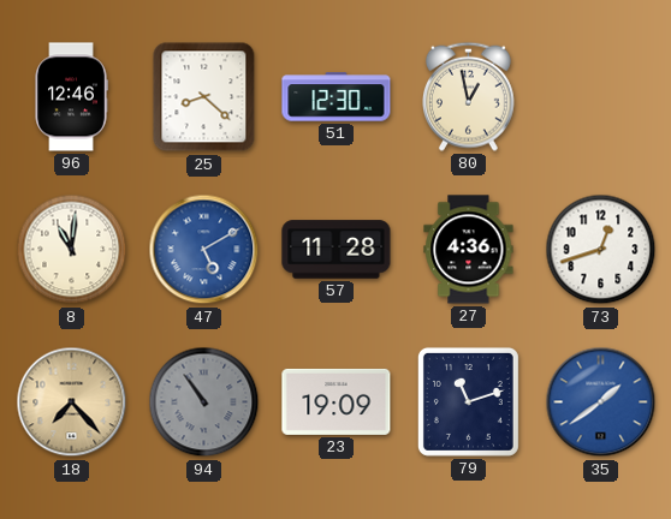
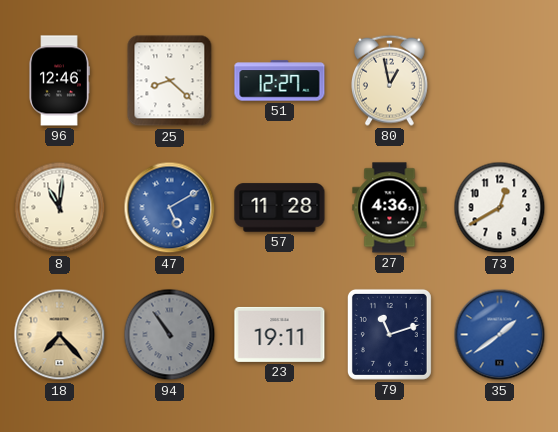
51: 12:30 -> 12:27 (280, 81)
73: 12:42 -> 12:40 (500, 208)
23: 19:09 -> 19:11 (280, 334)
